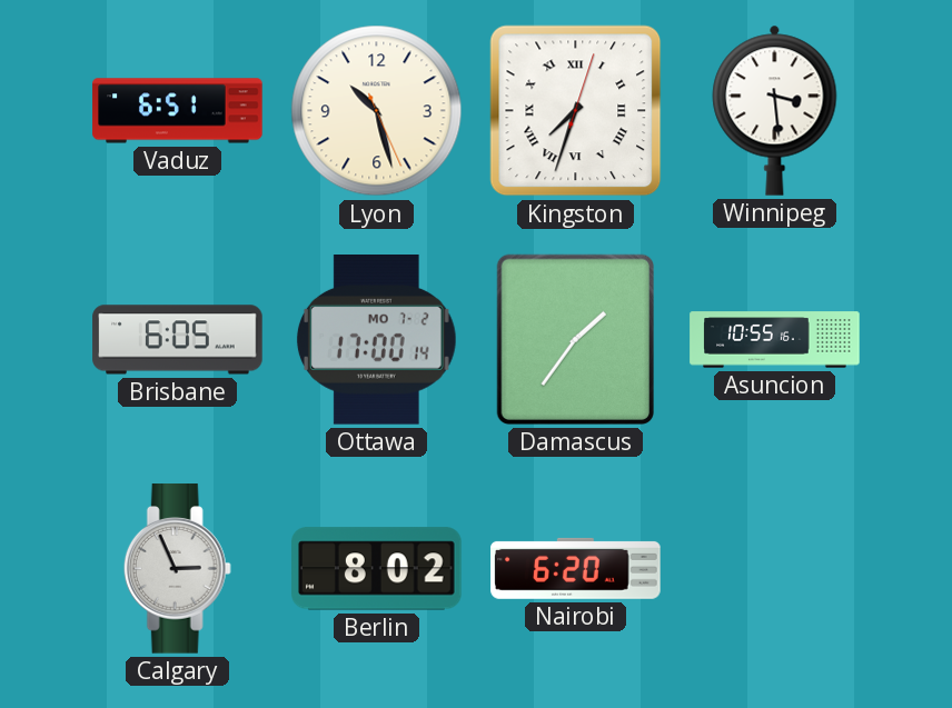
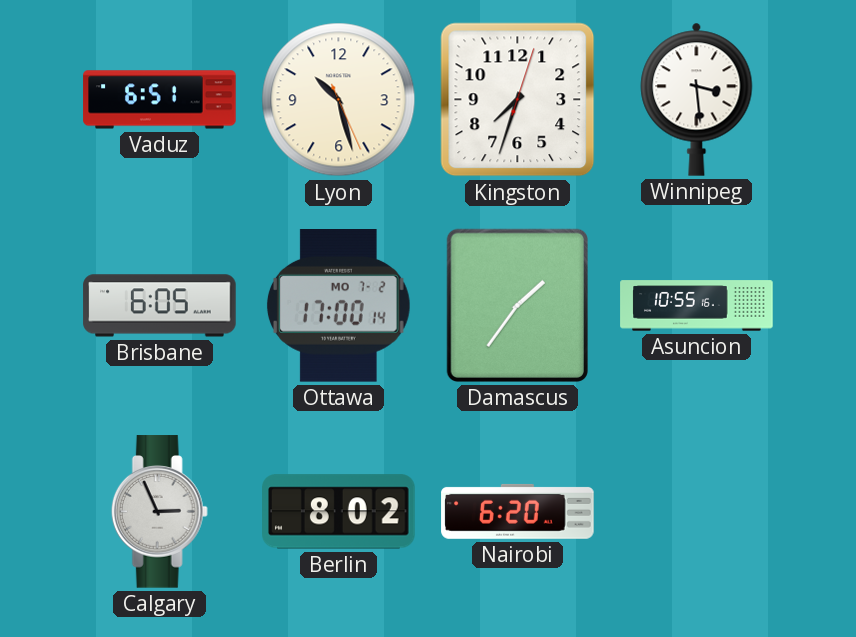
Kingston numerals: Roman -> Arabic (518, 100)
